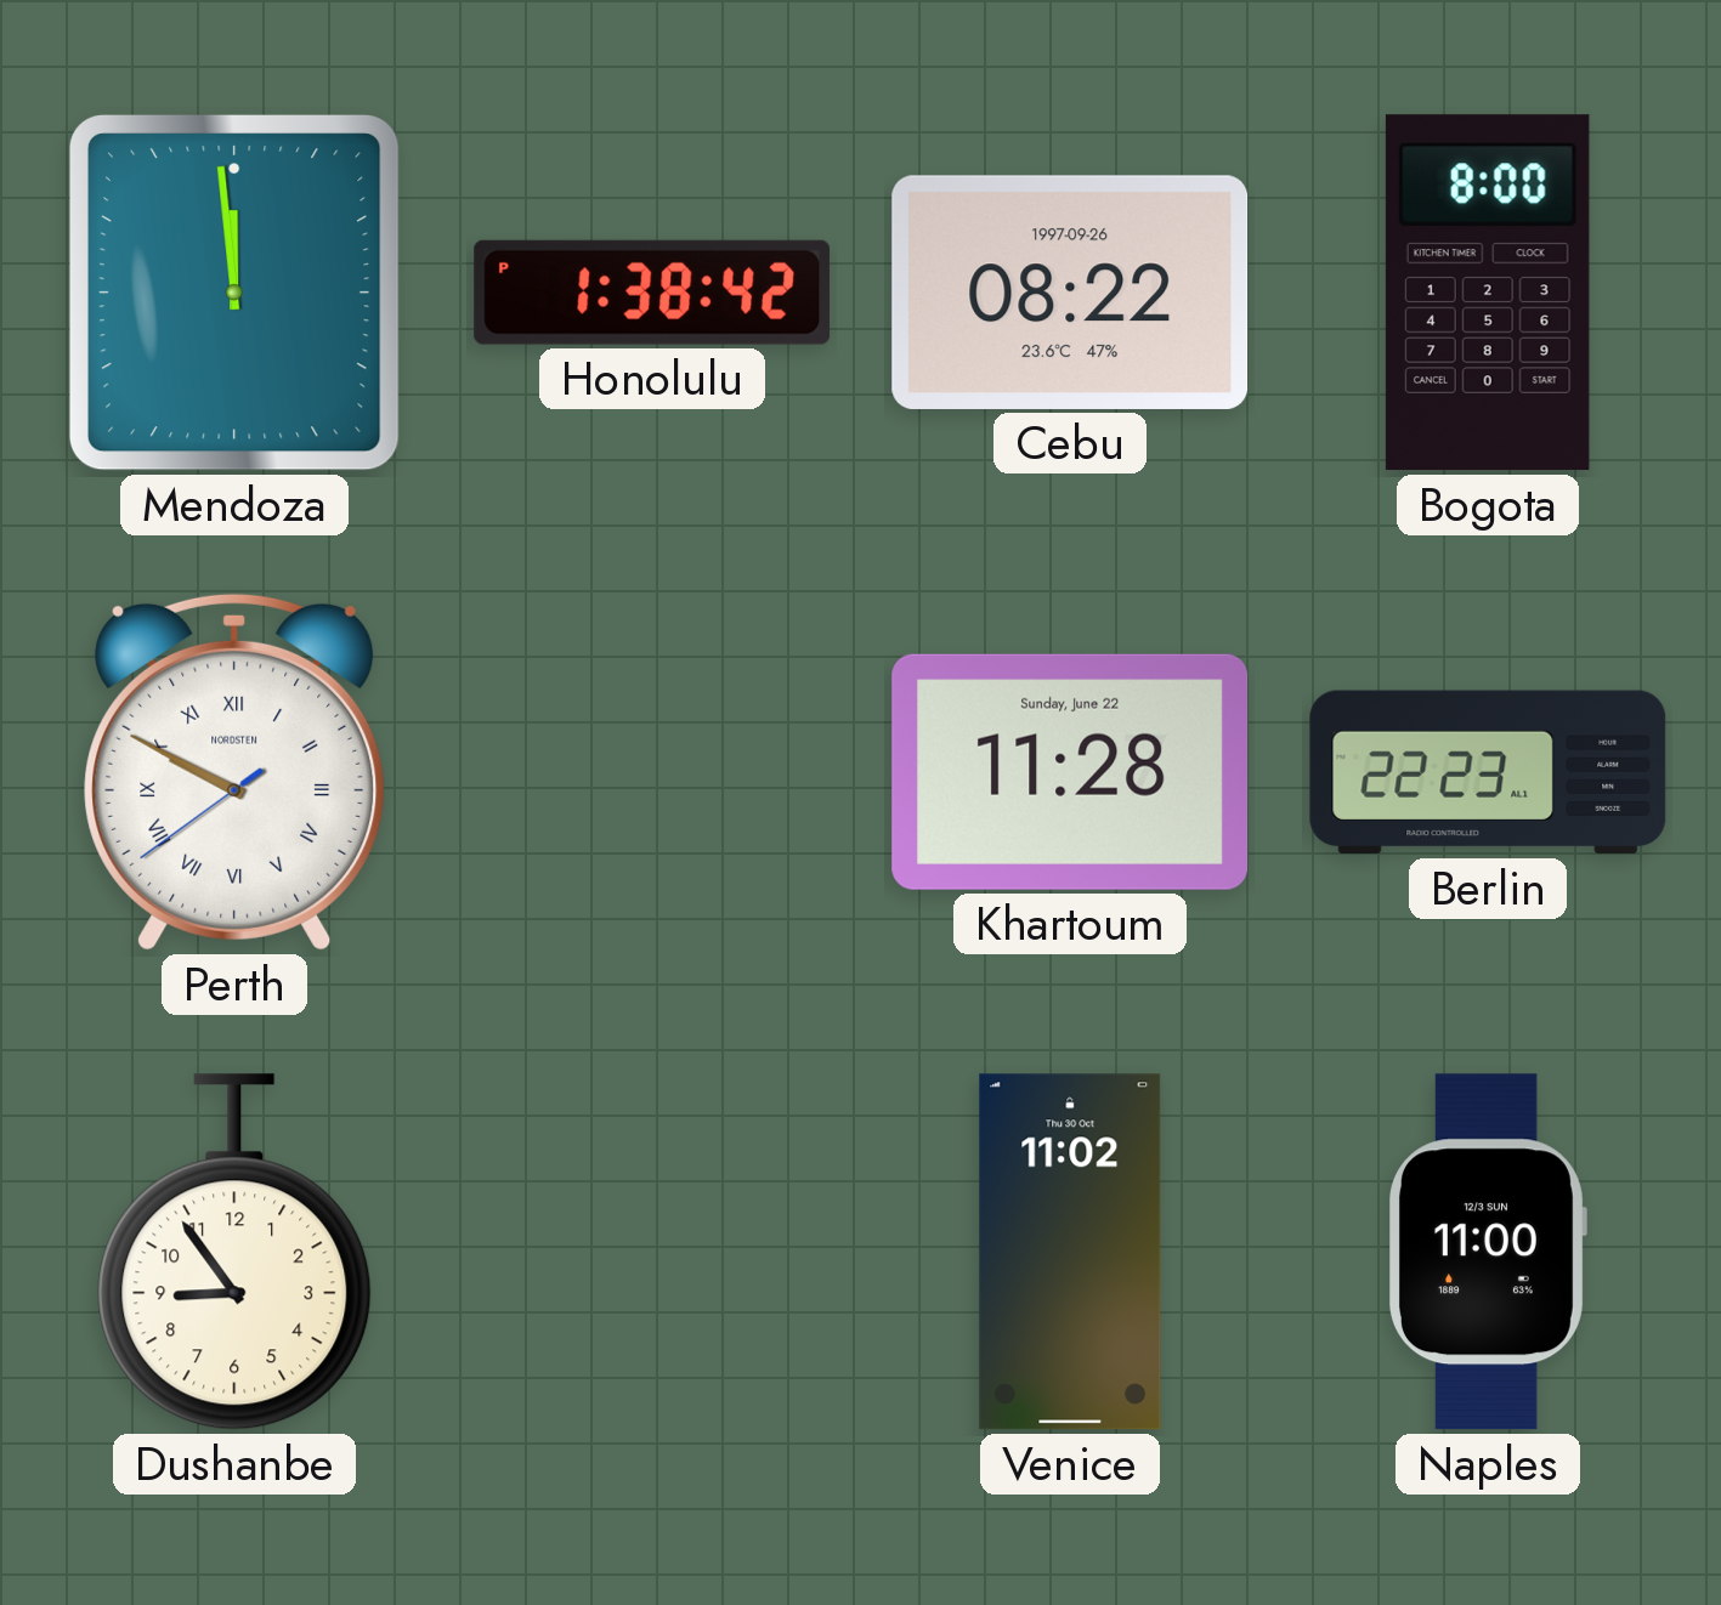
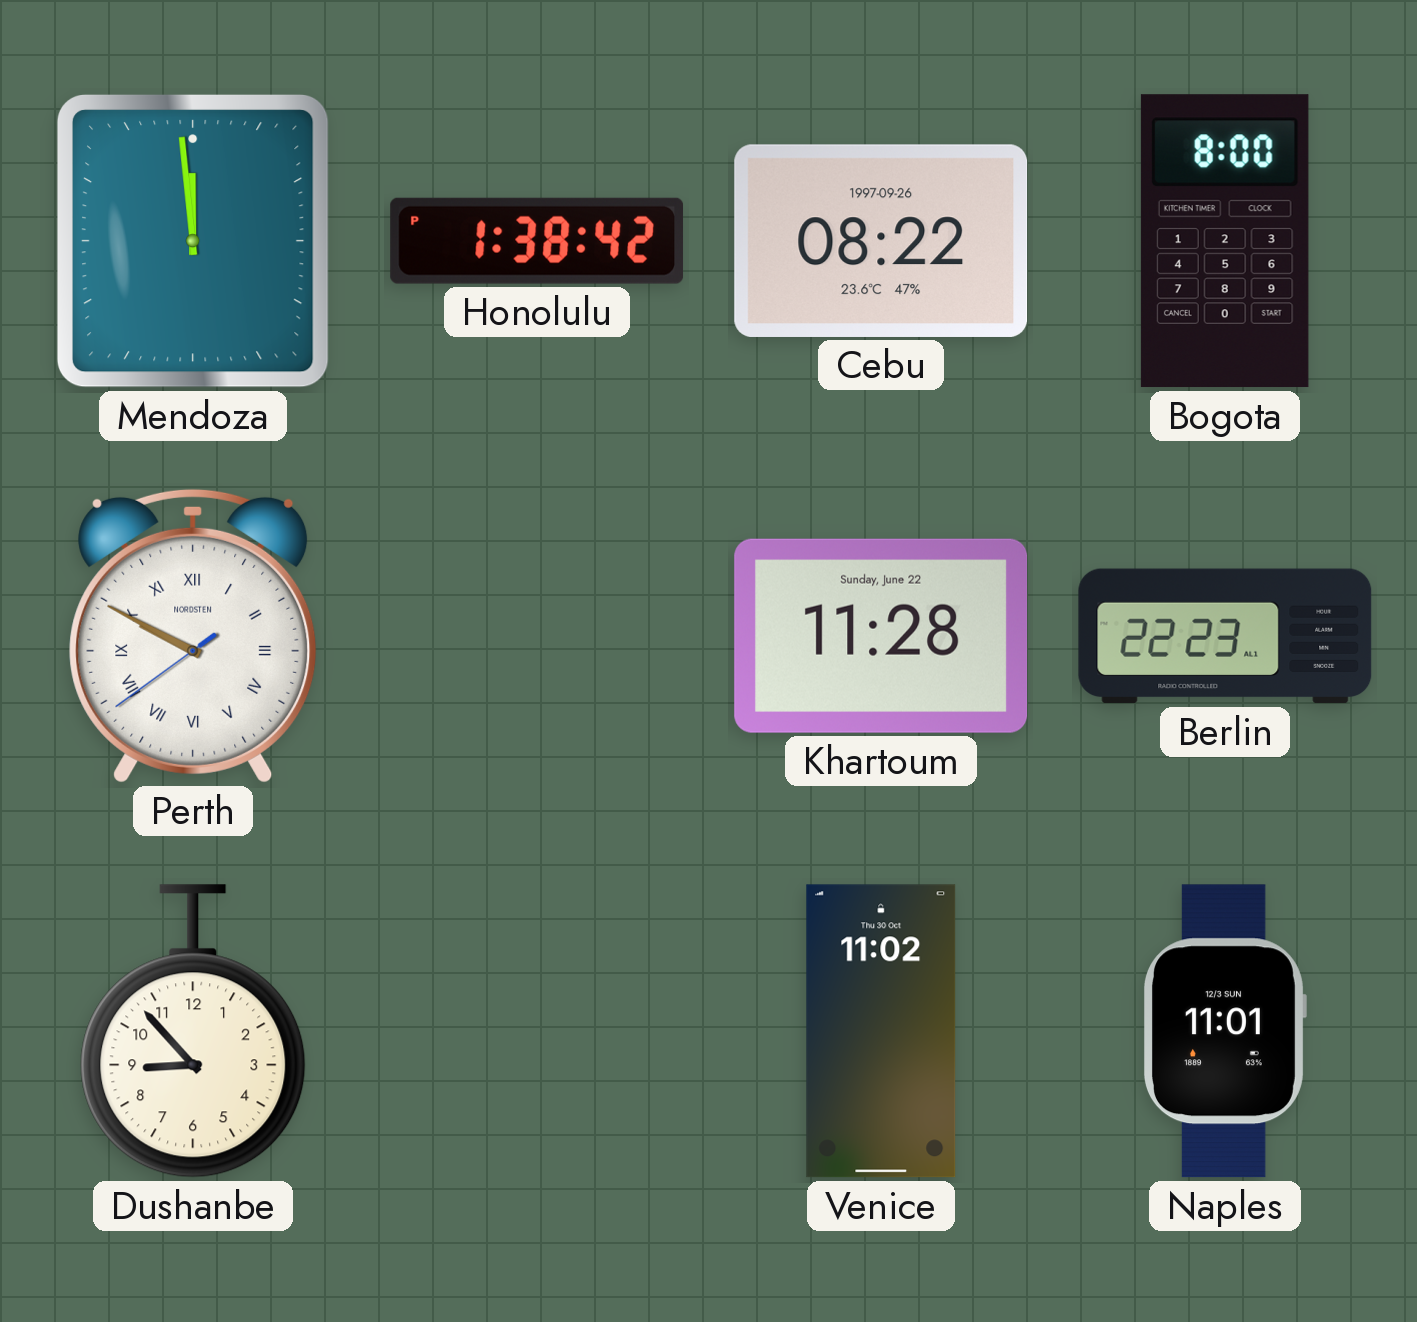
Dushanbe: 8:54 -> 8:53 (193, 1031)
Naples: 11:00 -> 11:01 (1225, 1031)
